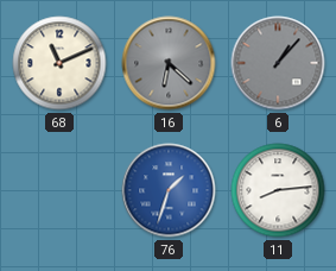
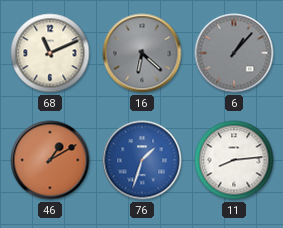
46: none -> 1:10 (50, 160)
